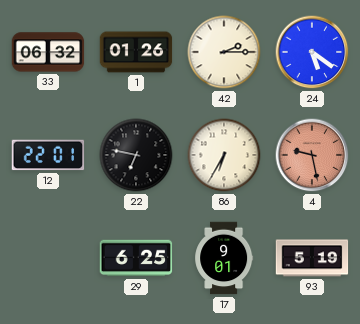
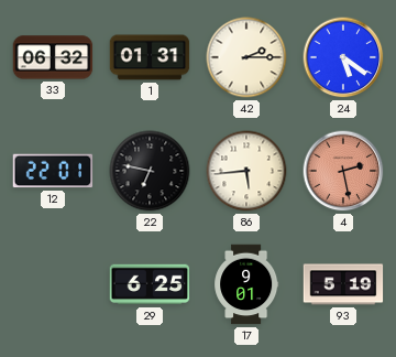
1: 01:26 -> 01:31 (150, 57)
86: 6:35 -> 5:44 (246, 171)
4: 9:28 -> 2:28 (343, 171)
